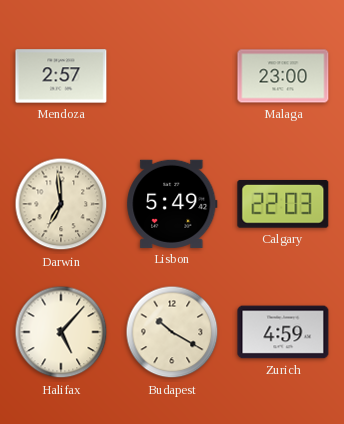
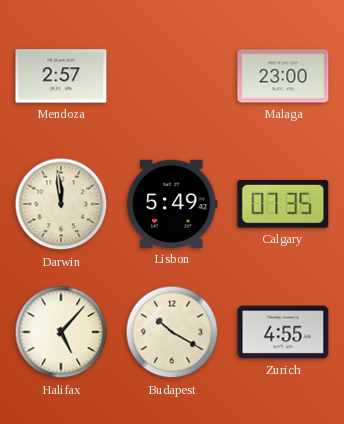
Darwin: 6:59 -> 11:59 (61, 204)
Calgary: 22:03 -> 07:35 (283, 204)
Zurich: 4:59 -> 4:55 (283, 332)
